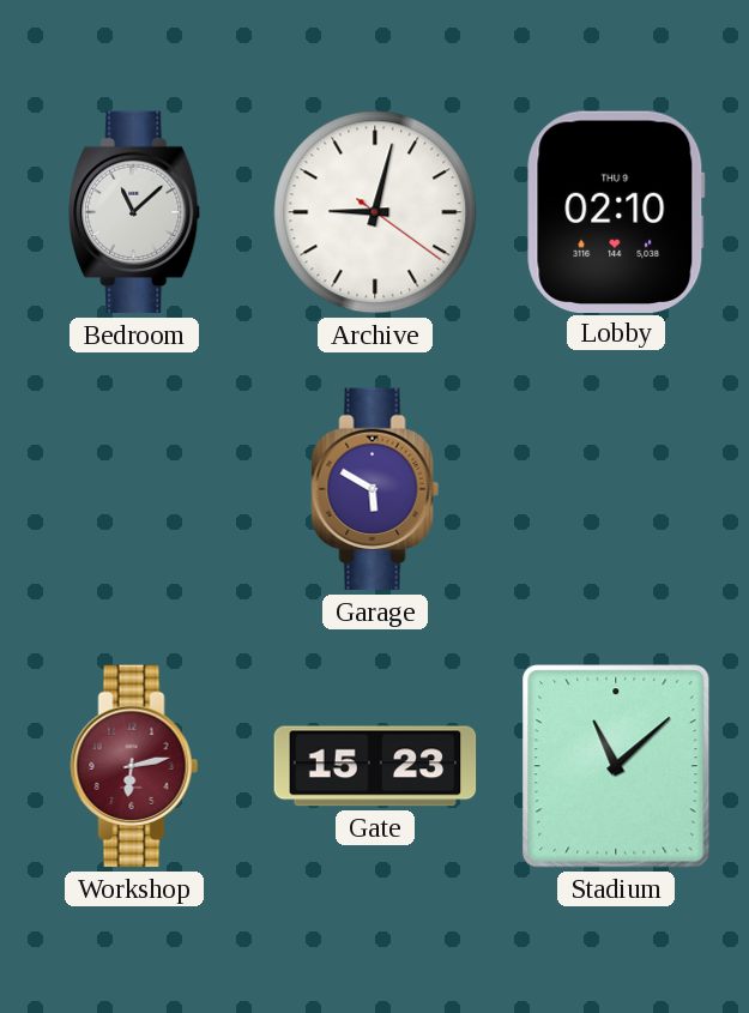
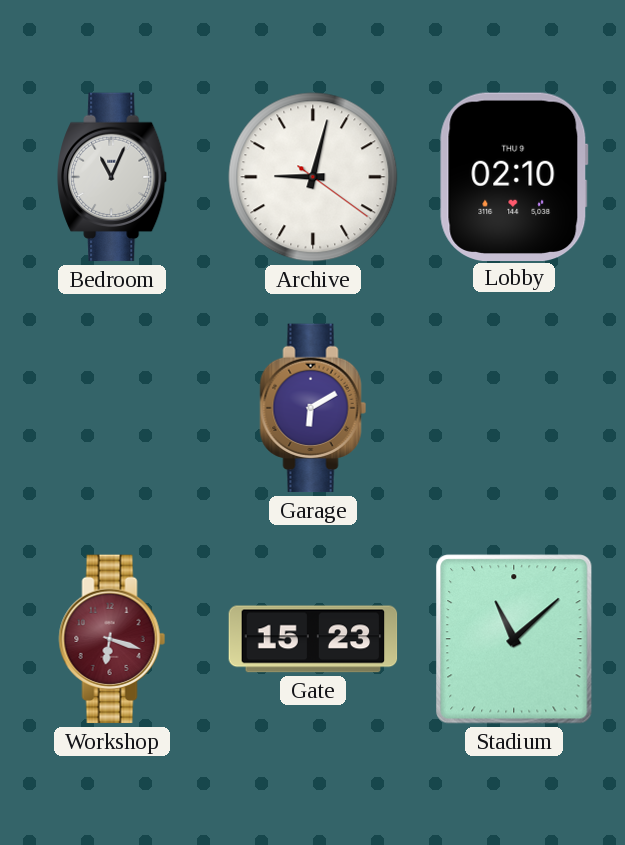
Bedroom: 11:08 -> 11:04 (113, 177)
Garage: 5:50 -> 6:10 (313, 408)
Workshop: 6:13 -> 6:18 (112, 639)
